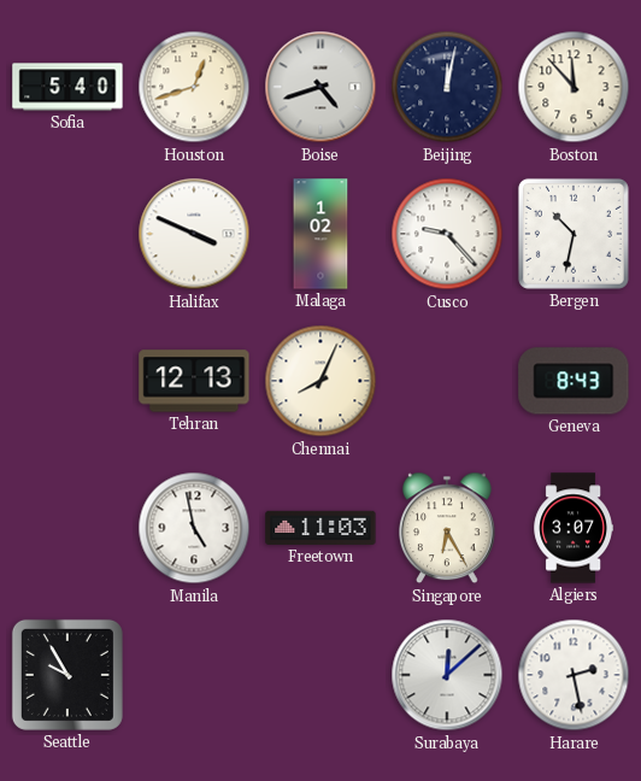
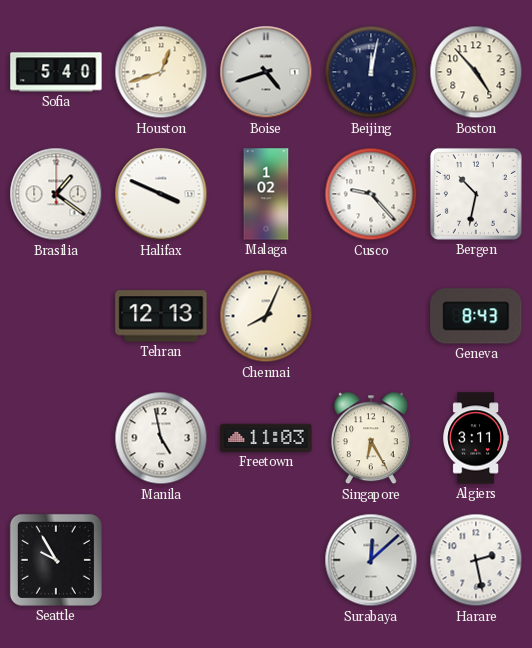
Boston: 11:53 -> 4:53 (476, 72)
Brasilia: none -> 1:21 (56, 194)
Algiers: 3:07 -> 3:11 (475, 438)
